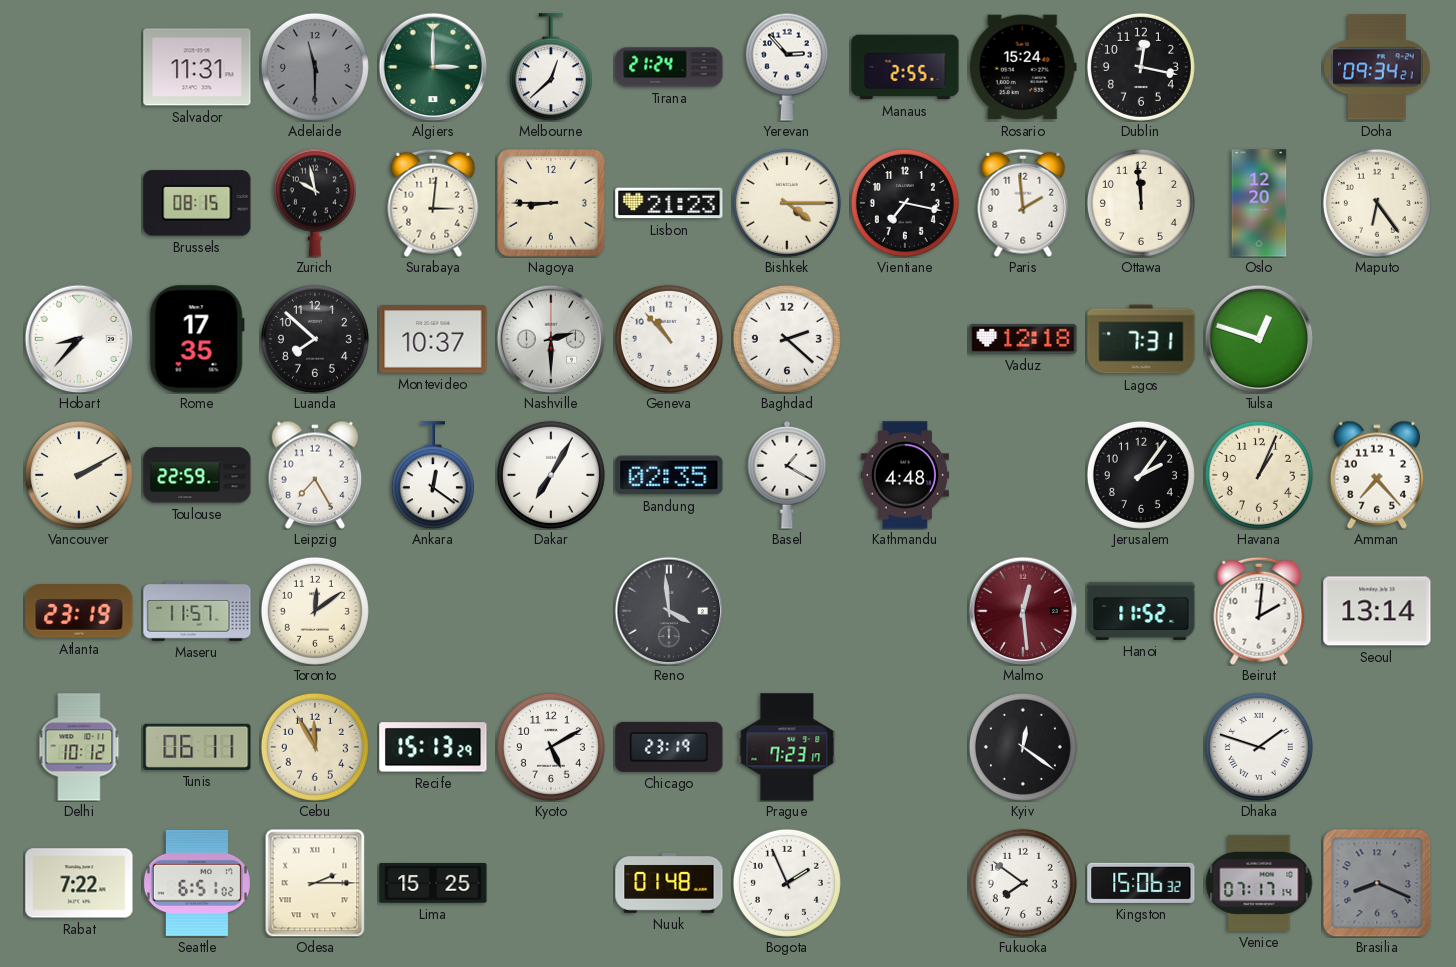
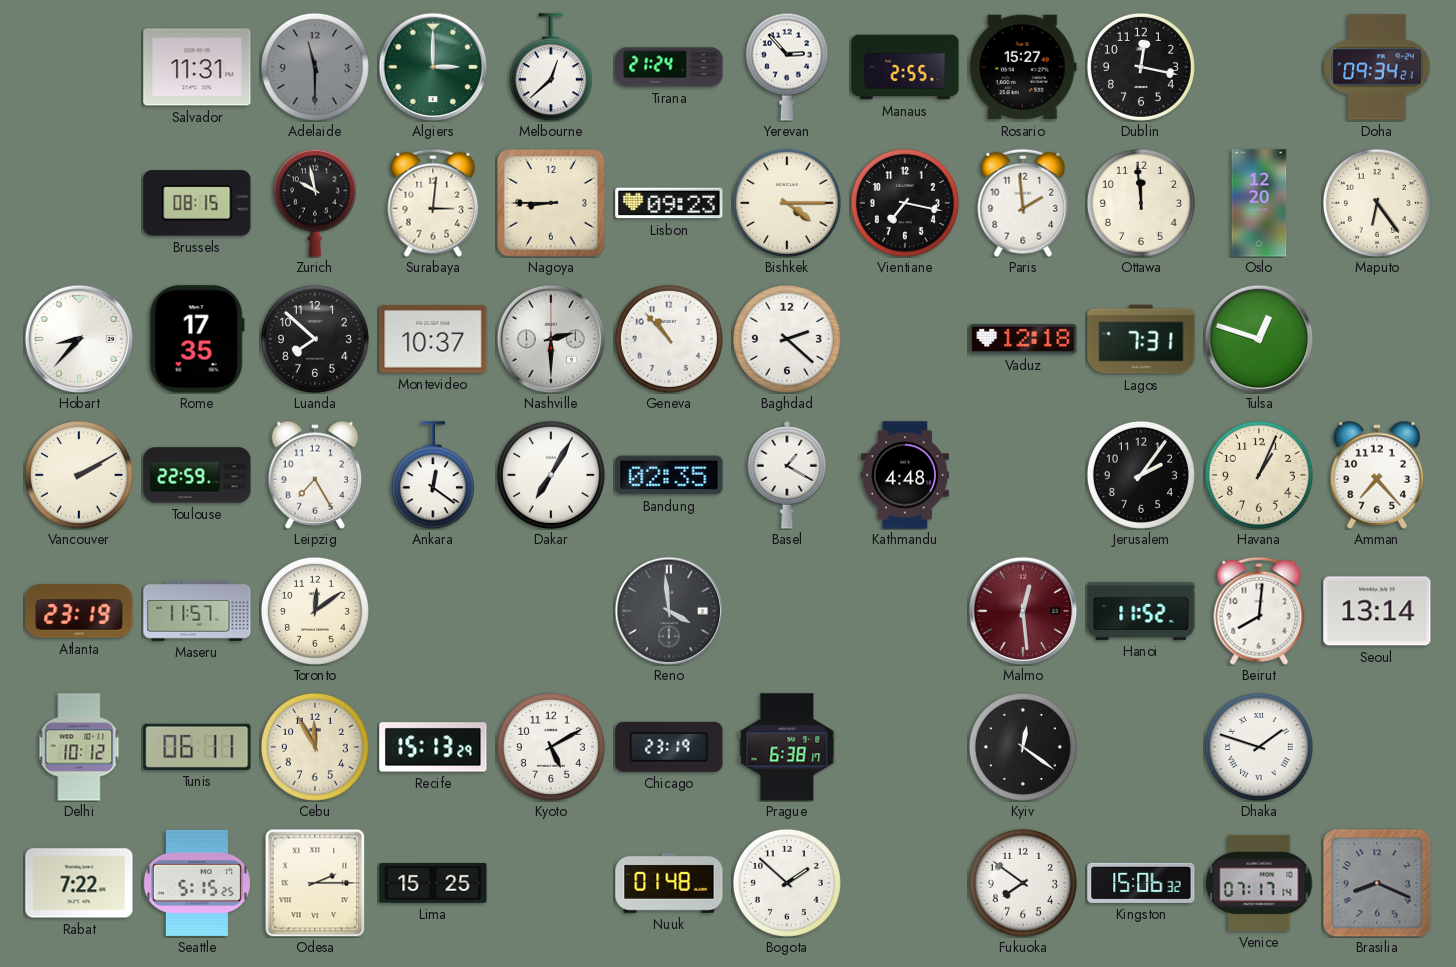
Rosario: 15:24 -> 15:27 (1023, 67)
Lisbon: 21:23 -> 09:23 (669, 203)
Beirut: 2:01 -> 8:01 (1259, 611)
Prague: 7:23 -> 6:38 (787, 747)
Seattle: 6:51 -> 5:15 (197, 883)
Bogota: 1:56 -> 1:52 (787, 883)
